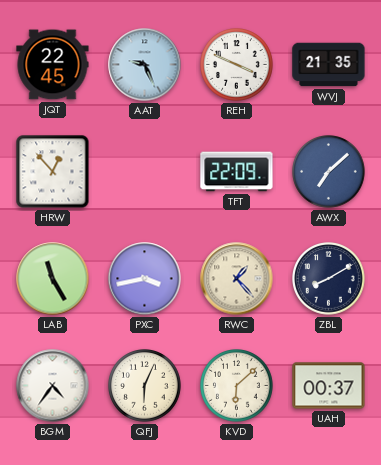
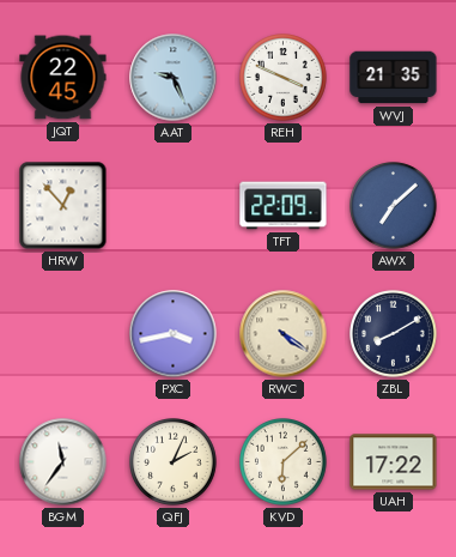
LAB: 11:25 -> none (53, 279)
RWC: 1:23 -> 4:21 (284, 334)
BGM: 4:36 -> 11:36 (63, 462)
QFJ: 6:04 -> 2:04 (174, 462)
UAH: 00:37 -> 17:22 (394, 462)
